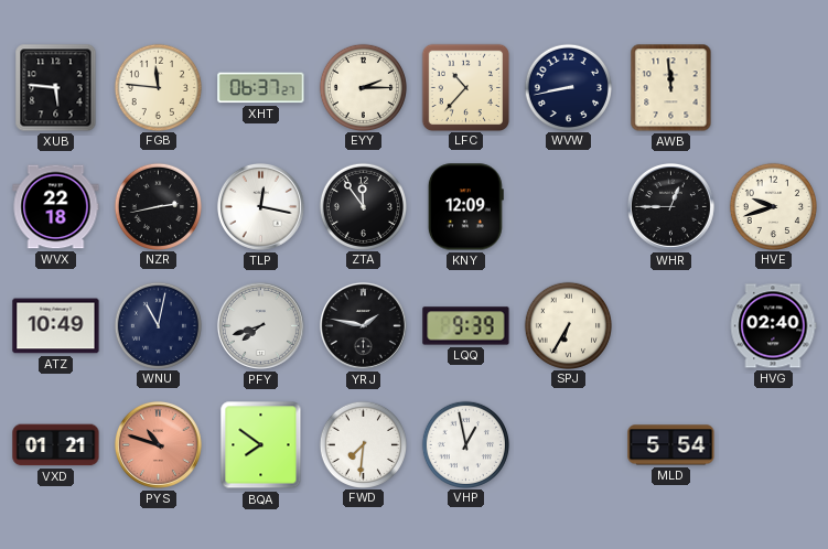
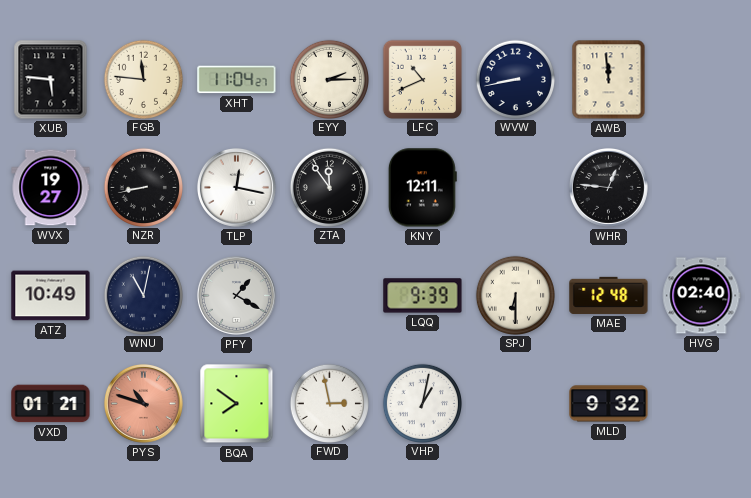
XHT: 06:37 -> 11:04 (237, 80)
LFC: 10:37 -> 10:41 (422, 79)
WVX: 22:18 -> 19:27 (51, 188)
NZR: 2:43 -> 8:43 (143, 187)
KNY: 12:09 -> 12:11 (422, 188)
WHR: 12:45 -> 12:46 (608, 187)
HVE: 9:42 -> none (773, 206)
PFY: 7:42 -> 1:20 (236, 295)
YRJ: 1:47 -> none (363, 325)
SPJ: 6:35 -> 6:30 (515, 295)
MAE: none -> 12:48 (609, 295)
FWD: 7:31 -> 2:58 (329, 403)
VHP: 12:58 -> 1:02 (422, 403)
MLD: 5:54 -> 9:32 (609, 404)
